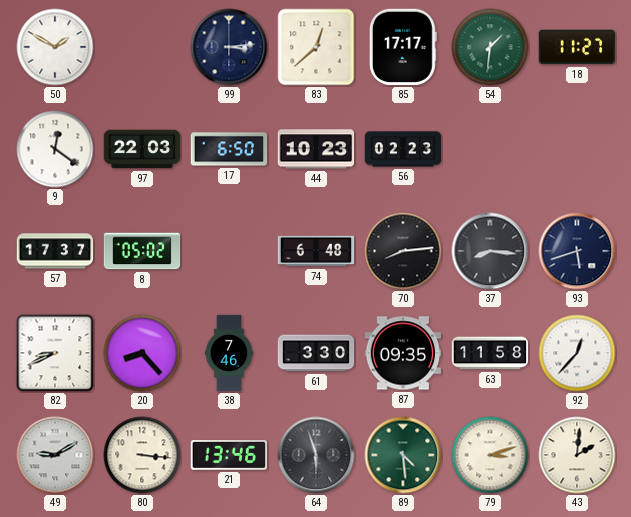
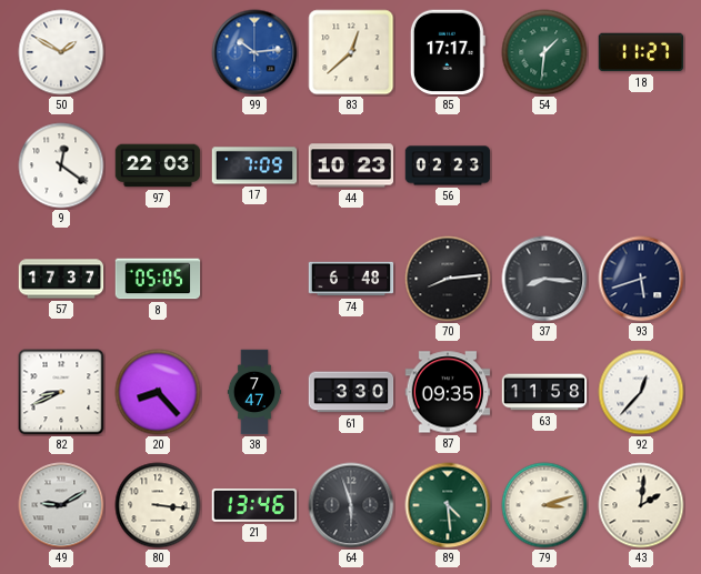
99: 3:14 -> 10:14 (254, 52)
99 dial: navy -> blue (254, 52)
17: 6:50 -> 7:09 (254, 165)
8: 05:02 -> 05:05 (158, 279)
38: 7:46 -> 7:47 (254, 392)
